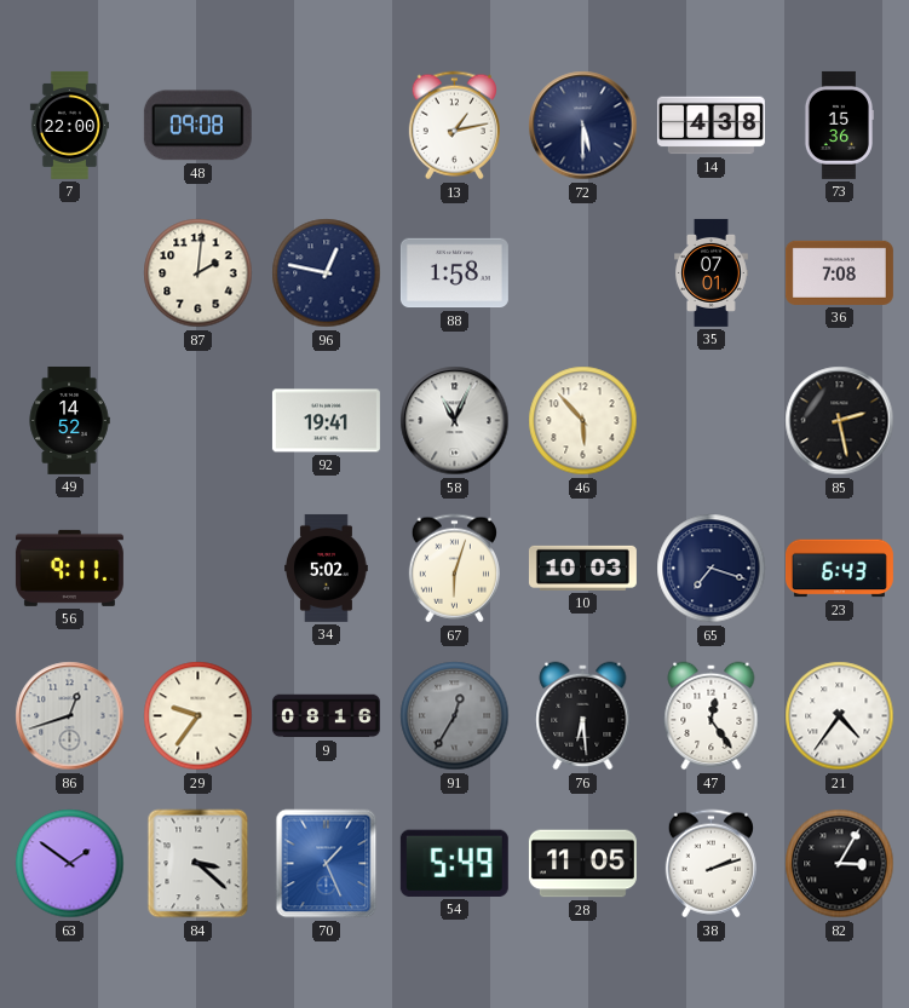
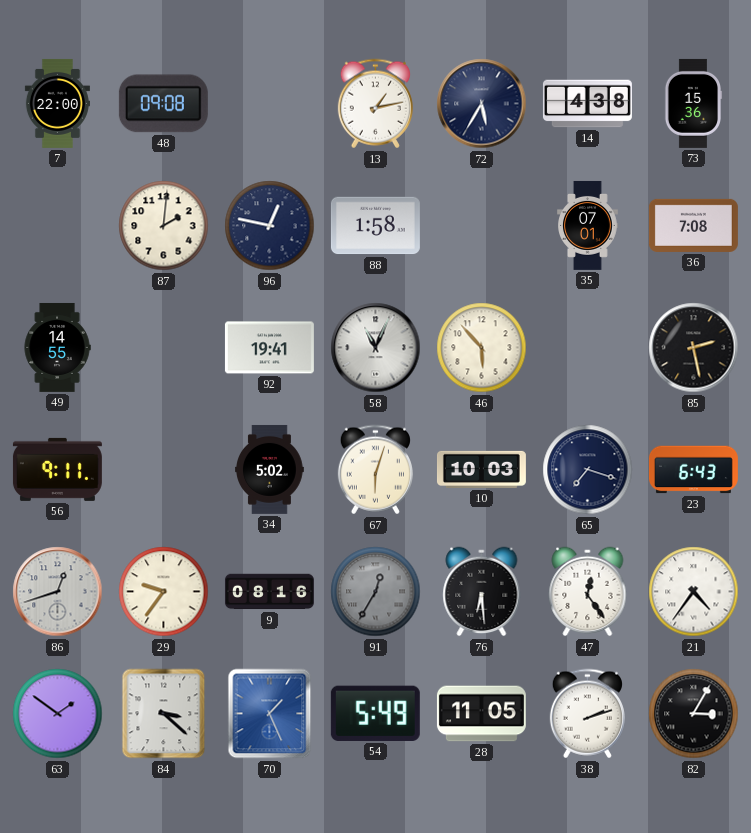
72: 5:30 -> 5:35 (482, 104)
49: 14:52 -> 14:55 (57, 347)
